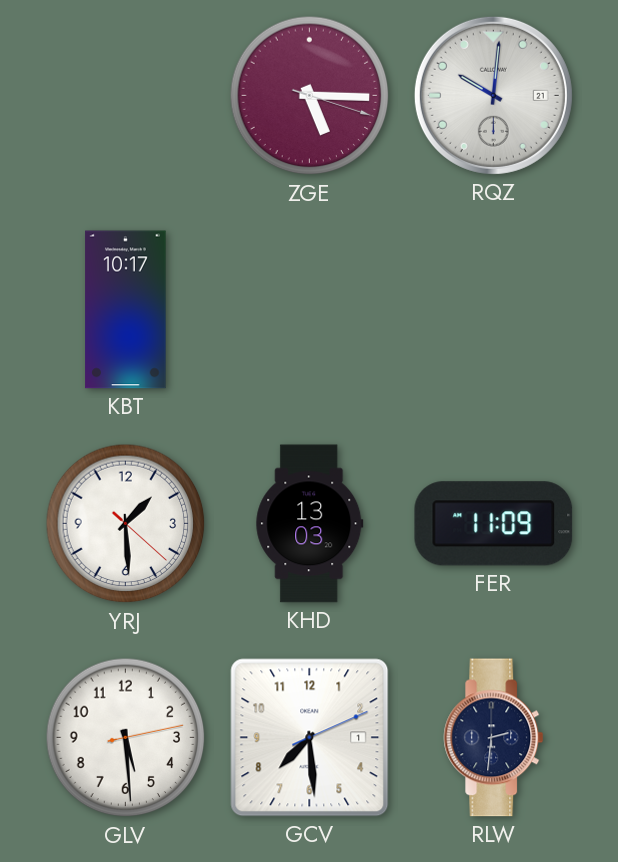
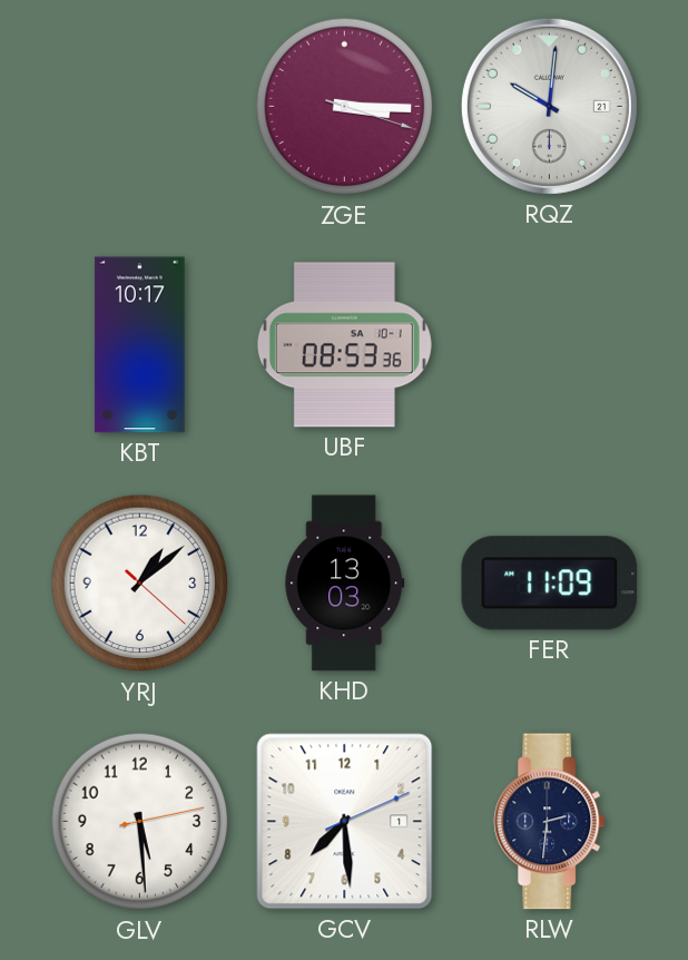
ZGE: 5:15 -> 3:15 (345, 107)
UBF: none -> 08:53 (344, 345)
YRJ: 1:29 -> 1:08 (140, 584)
